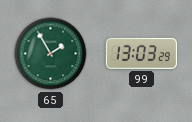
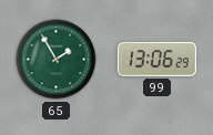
99: 13:03 -> 13:06 (156, 59)
